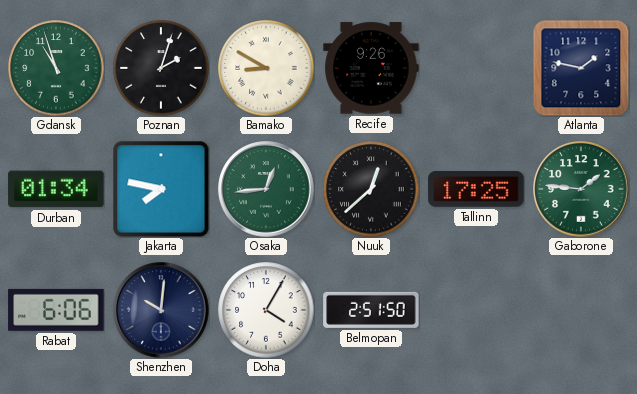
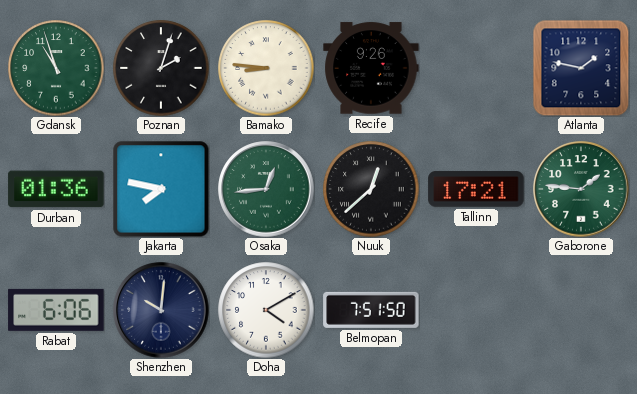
Bamako: 8:50 -> 8:46 (266, 68)
Durban: 01:34 -> 01:36 (56, 189)
Tallinn: 17:25 -> 17:21 (476, 189)
Doha: 4:05 -> 4:10 (266, 310)
Belmopan: 2:51 -> 7:51 (371, 310)
